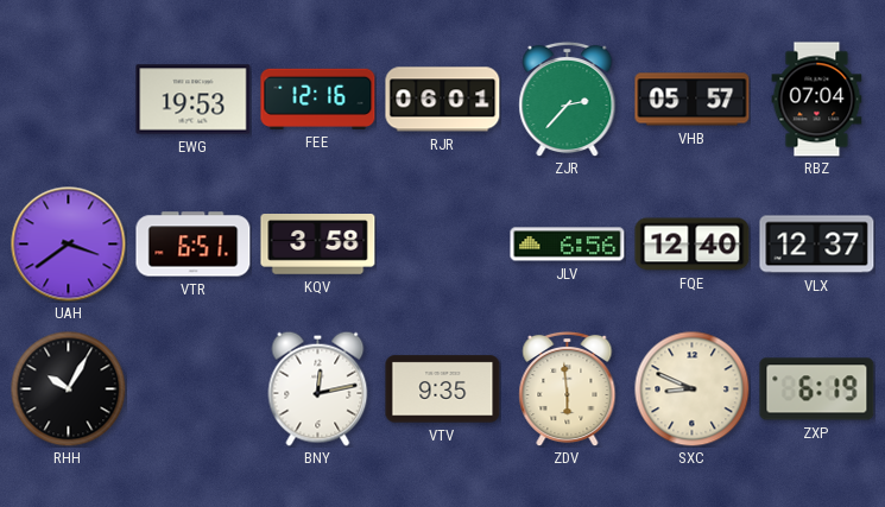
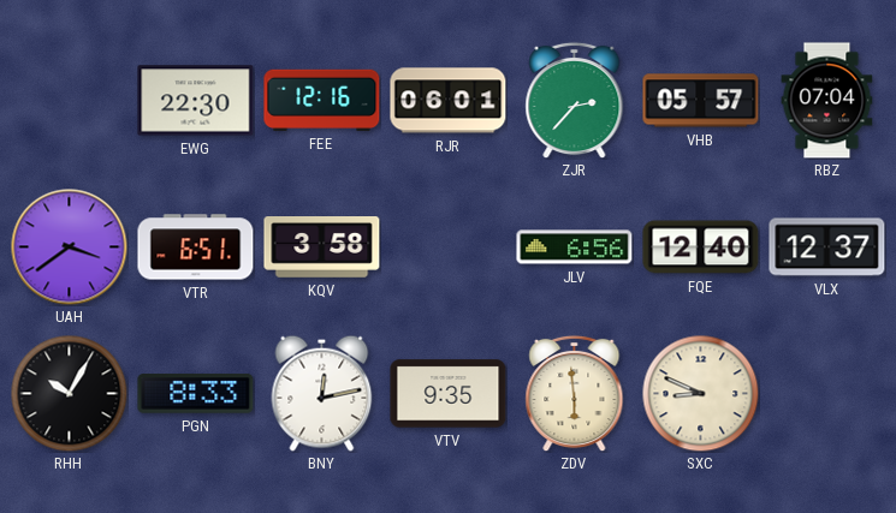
EWG: 19:53 -> 22:30 (196, 101)
PGN: none -> 8:33 (196, 394)
ZXP: 6:19 -> none (817, 389)
